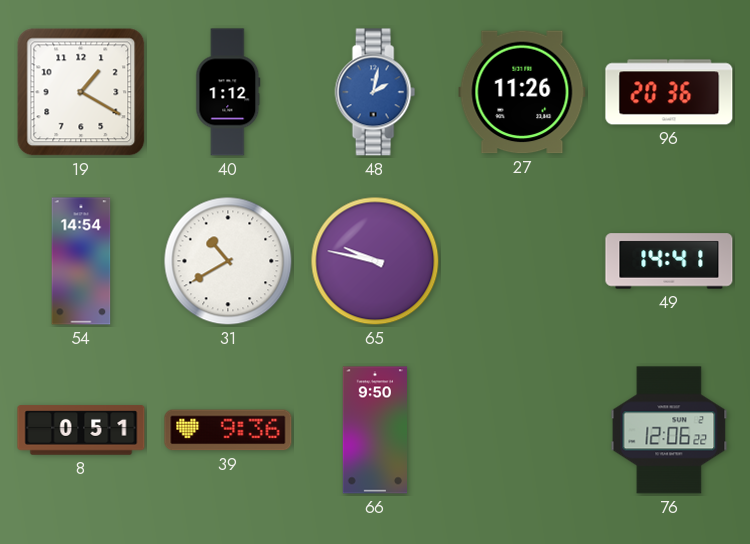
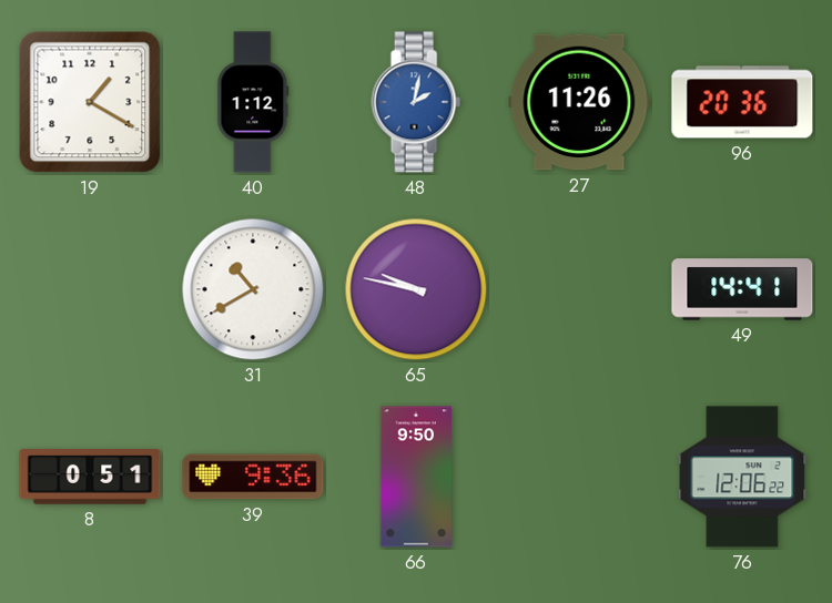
54: 14:54 -> none (81, 261)
